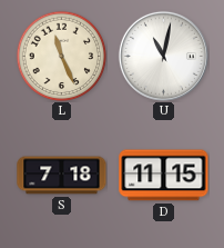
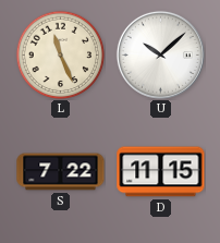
U: 11:02 -> 10:08 (160, 54)
S: 7:18 -> 7:22 (61, 172)
